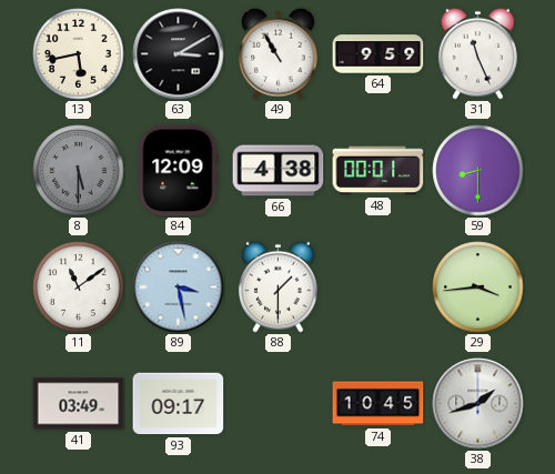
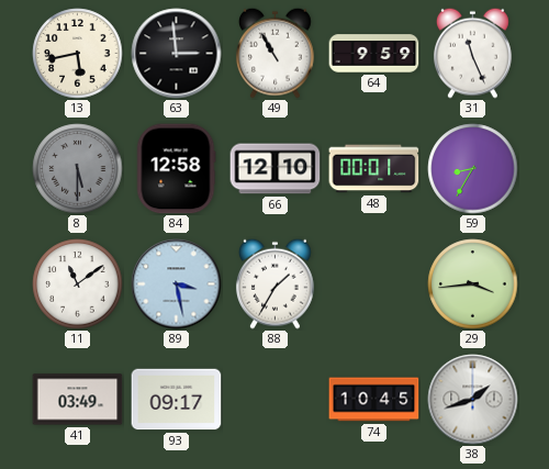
63: 3:10 -> 2:59 (177, 54)
84: 12:09 -> 12:58 (176, 169)
66: 4:38 -> 12:10 (276, 169)
59: 8:30 -> 8:35 (473, 169)
88: 1:30 -> 1:35 (274, 283)
